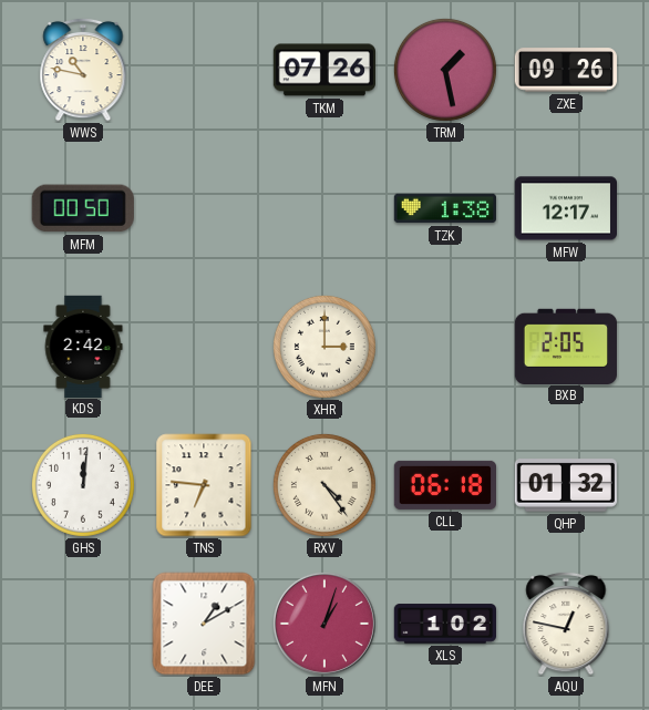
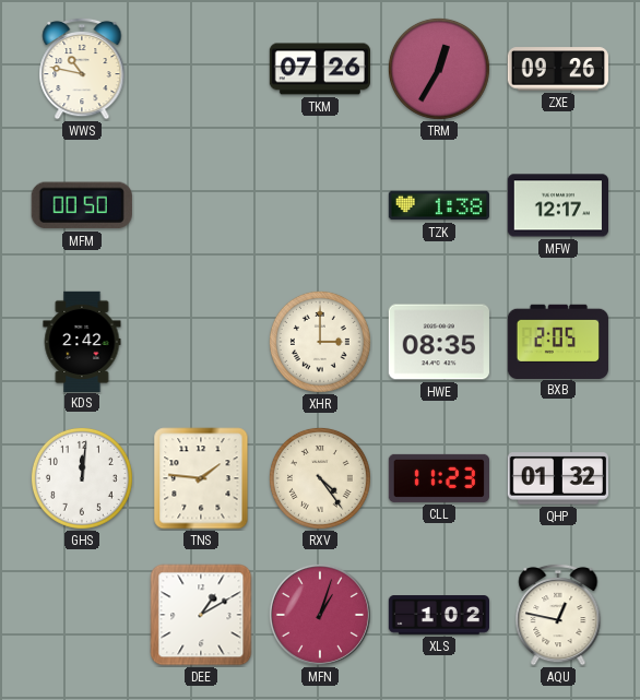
TRM: 1:28 -> 12:35 (439, 69)
HWE: none -> 08:35 (439, 342)
TNS: 6:46 -> 1:46 (201, 478)
CLL: 06:18 -> 11:23 (438, 478)
